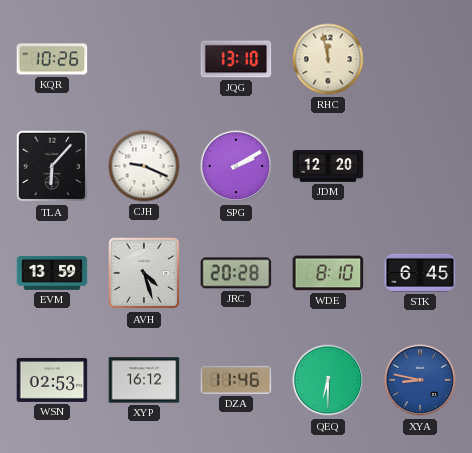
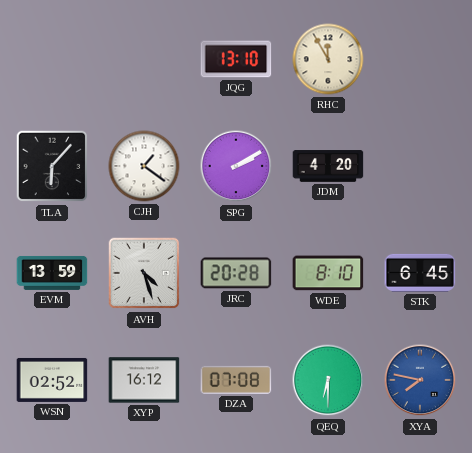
KQR: 10:26 -> none (52, 59)
RHC: 11:58 -> 11:55 (328, 59)
CJH: 9:19 -> 1:21 (144, 166)
JDM: 12:20 -> 4:20 (328, 166)
WSN: 02:53 -> 02:52 (52, 380)
DZA: 11:46 -> 07:08 (236, 380)
XYA: 8:47 -> 7:47 (420, 380)
